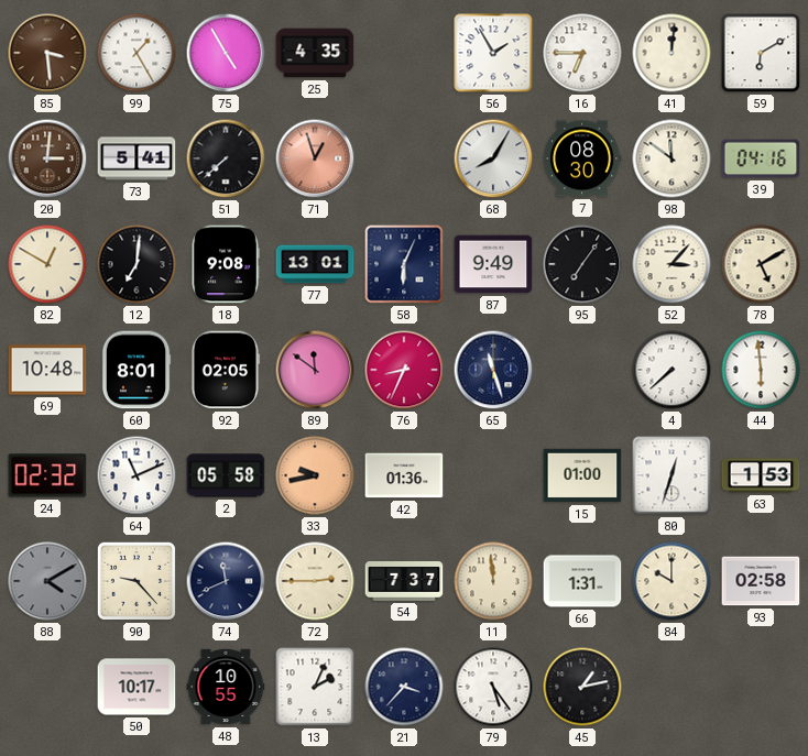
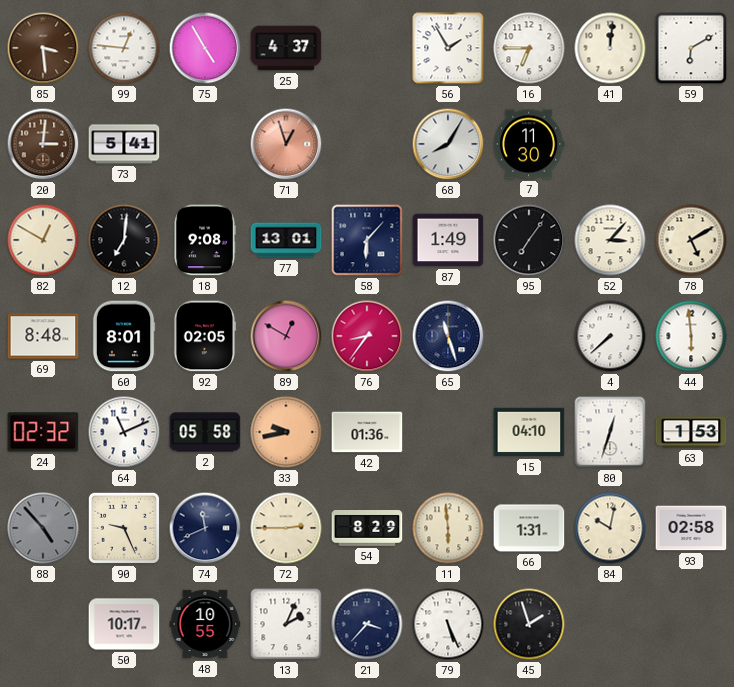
99: 1:25 -> 12:46 (124, 48)
25: 4:35 -> 4:37 (286, 48)
51: 7:38 -> none (226, 158)
7: 08:30 -> 11:30 (529, 144)
98: 11:51 -> none (671, 158)
39: 04:16 -> none (761, 158)
58: 6:04 -> 6:07 (367, 240)
87: 9:49 -> 1:49 (448, 240)
69: 10:48 -> 8:48 (43, 336)
89: 11:51 -> 12:50 (286, 336)
76: 8:34 -> 8:36 (367, 336)
15: 01:00 -> 04:10 (529, 432)
88: 4:10 -> 4:53 (43, 528)
90: 9:23 -> 9:26 (124, 528)
54: 7:37 -> 8:29 (367, 528)
11: 11:59 -> 5:59 (448, 528)
84: 10:00 -> 10:02 (610, 528)
79: 5:24 -> 5:26 (448, 624)
45: 1:13 -> 1:57 (529, 624)
